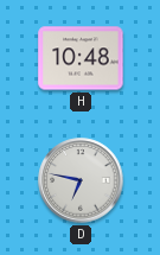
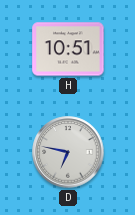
H: 10:48 -> 10:51 (68, 49)
